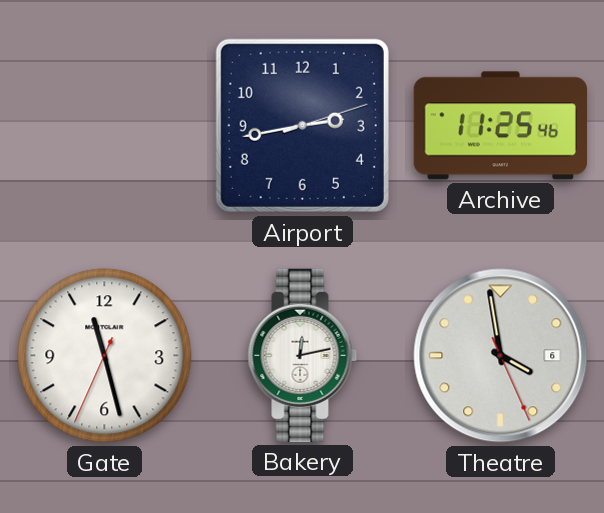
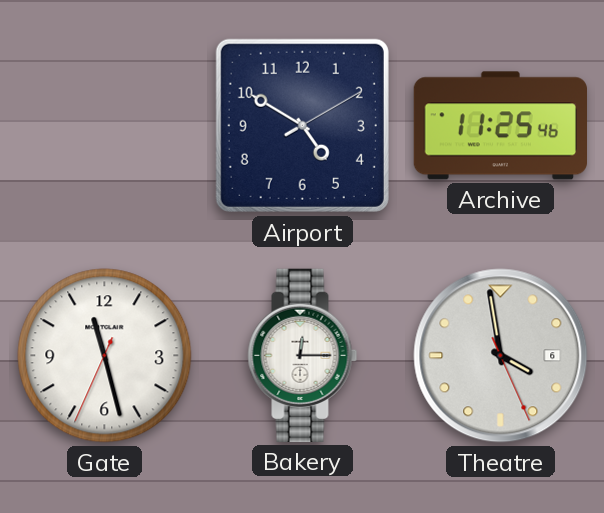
Airport: 2:43 -> 4:50 (302, 125)
Bakery: 12:13 -> 12:15 (303, 355)
